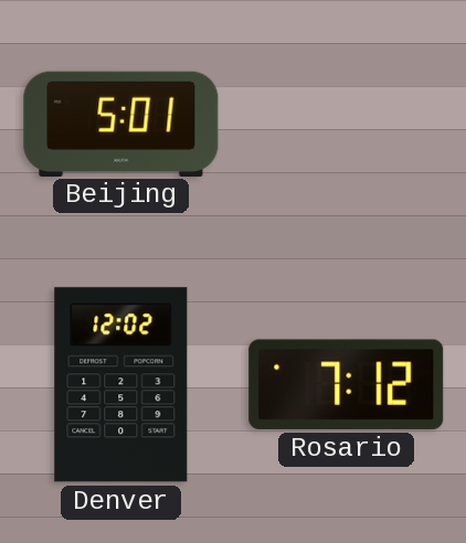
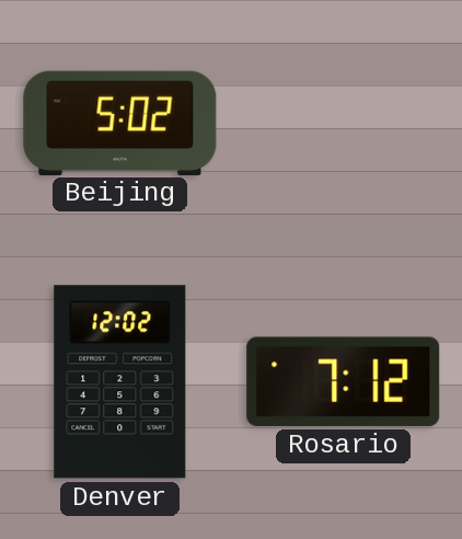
Beijing: 5:01 -> 5:02 (120, 123)
